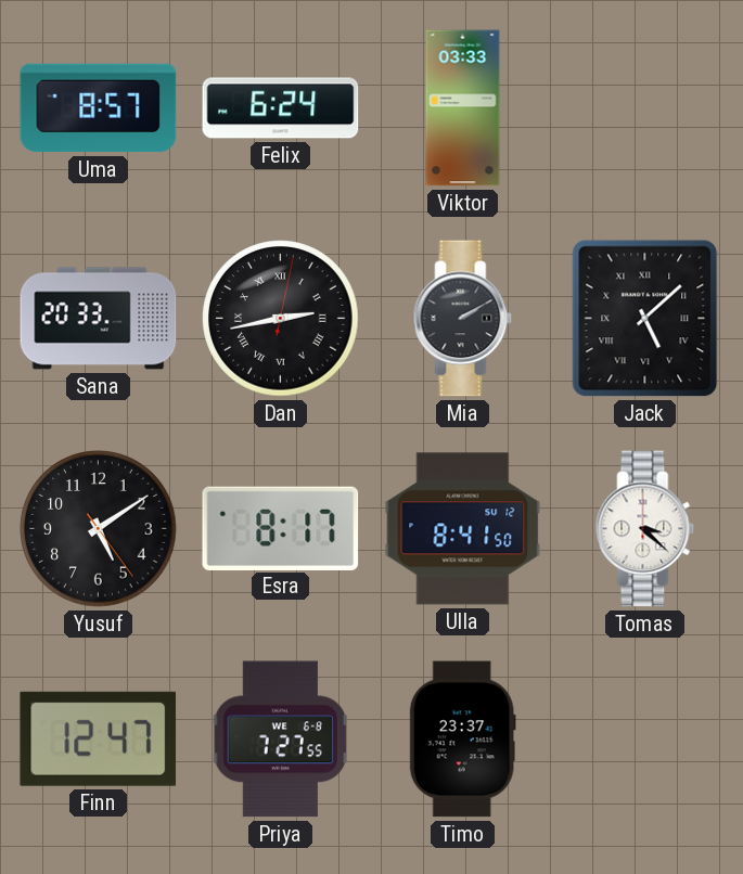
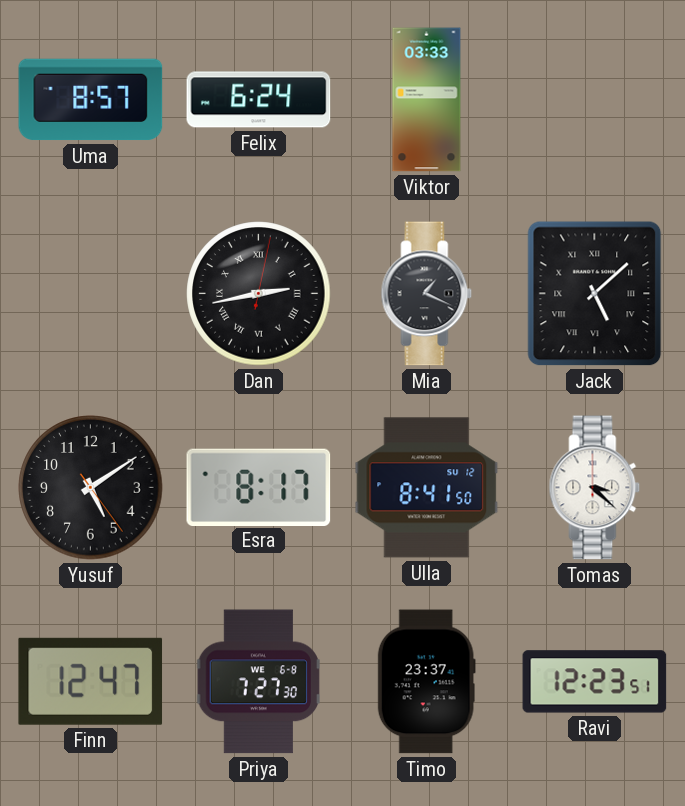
Sana: 20:33 -> none (99, 319)
Mia: 2:10 -> 1:19 (427, 294)
Priya: 7:27:55 -> 7:27:30 (258, 682)
Ravi: none -> 12:23 (595, 682)
